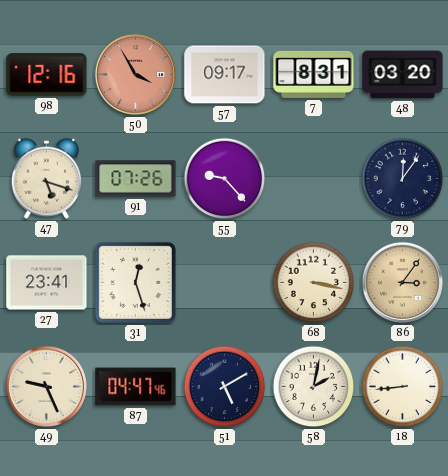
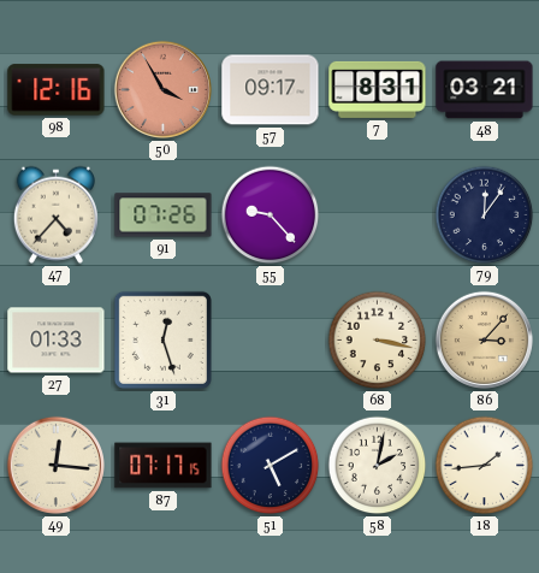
48: 03:20 -> 03:21 (485, 90)
47: 5:18 -> 4:37 (55, 214)
27: 23:41 -> 01:33 (57, 341)
86: 3:06 -> 3:07 (484, 339)
49: 9:26 -> 12:16 (55, 465)
87: 04:47 -> 07:17 (164, 466)
18: 8:44 -> 1:44 (485, 466)
